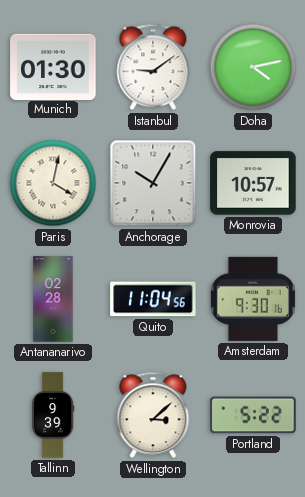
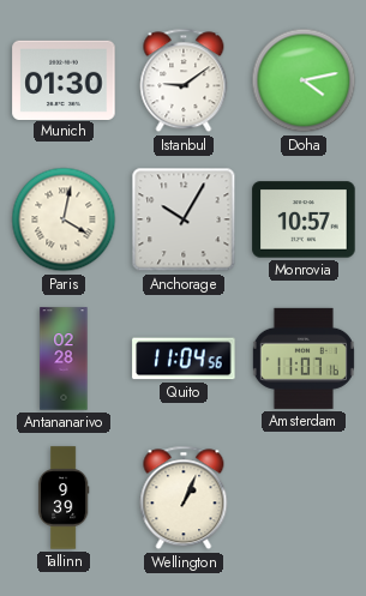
Amsterdam: 9:30 -> 11:07 (304, 359)
Wellington: 3:08 -> 1:04 (184, 498)
Portland: 5:22 -> none (253, 415)
